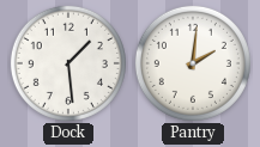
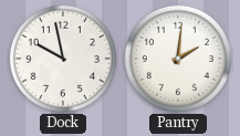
Dock: 1:29 -> 9:58 (63, 59)
